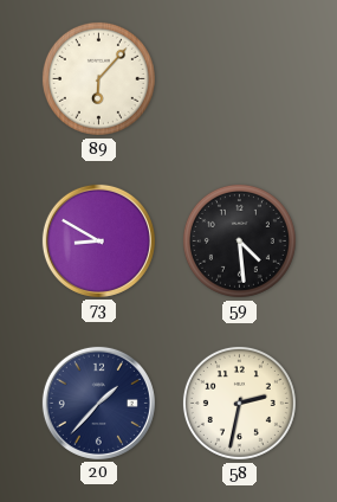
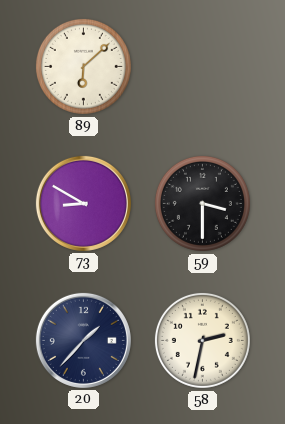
89: 6:07 -> 6:08 (83, 66)
59: 4:29 -> 3:30 (202, 203)
